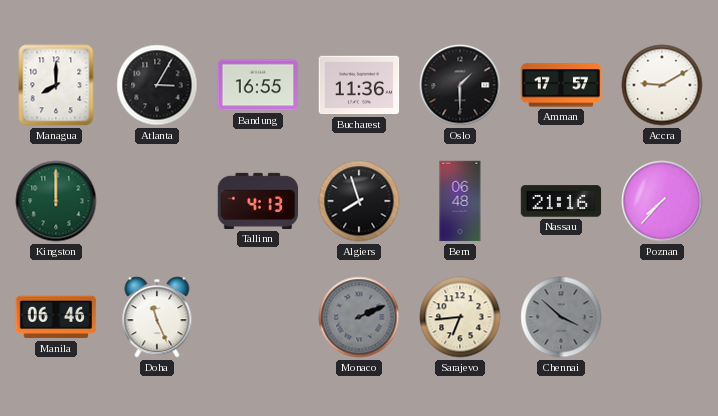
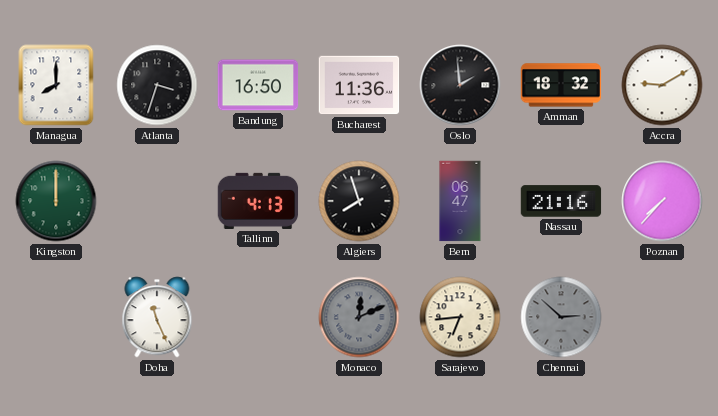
Atlanta: 3:05 -> 3:33 (157, 85)
Bandung: 16:55 -> 16:50 (258, 85)
Oslo: 1:30 -> 1:59 (460, 85)
Amman: 17:57 -> 18:32 (561, 85)
Bern: 06:48 -> 06:47 (460, 201)
Manila: 06:46 -> none (56, 317)
Monaco: 2:11 -> 12:11 (359, 317)
Chennai: 3:52 -> 2:52 (561, 317)
